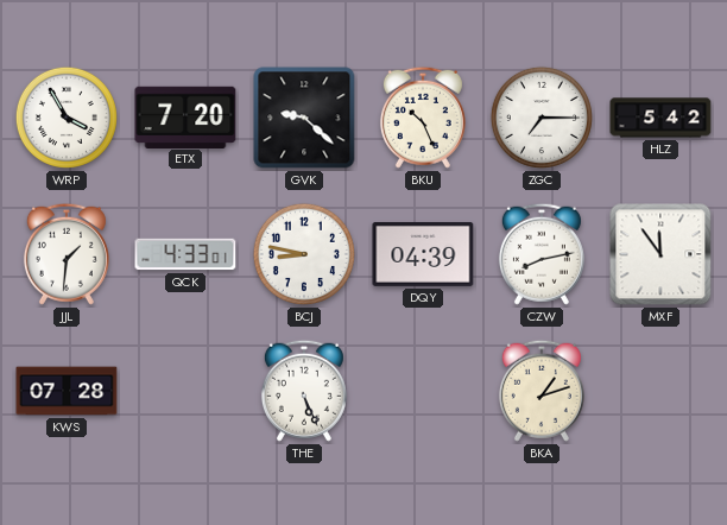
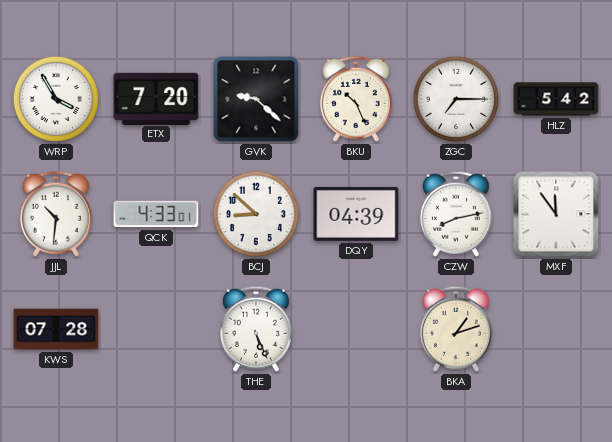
JJL: 1:31 -> 10:31 (56, 214)
BCJ: 8:47 -> 8:52 (256, 214)
